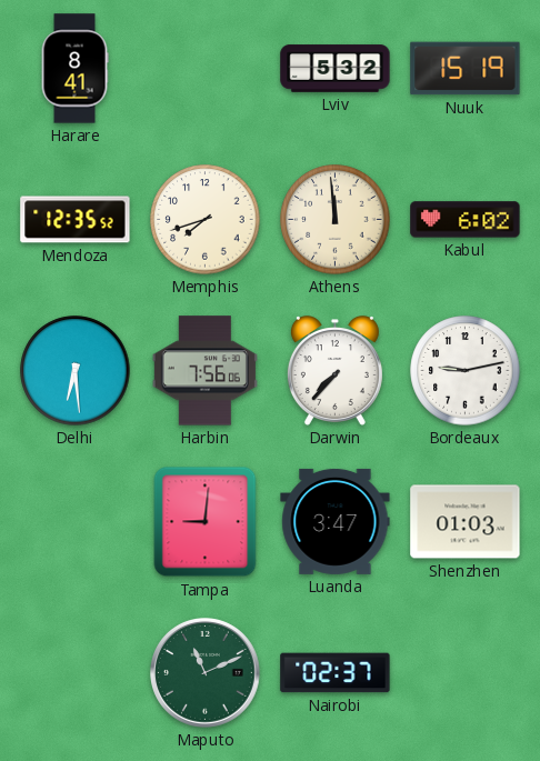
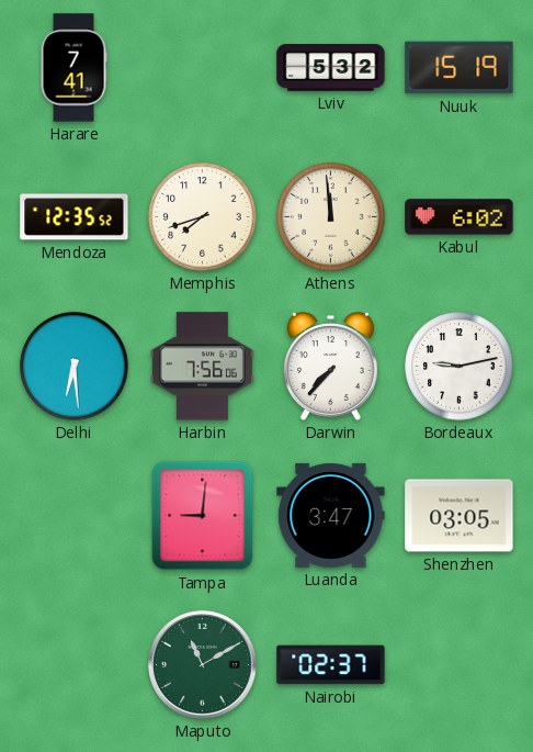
Harare: 8:41 -> 7:41 (73, 68)
Shenzhen: 01:03 -> 03:05 (460, 516)
Maputo: 11:11 -> 11:10 (203, 665)
